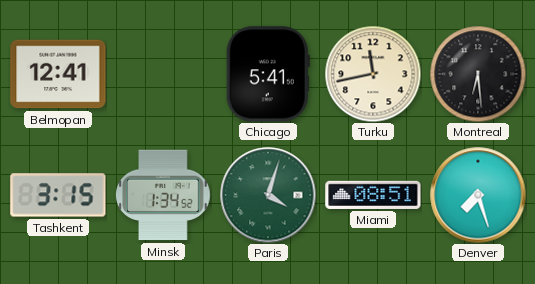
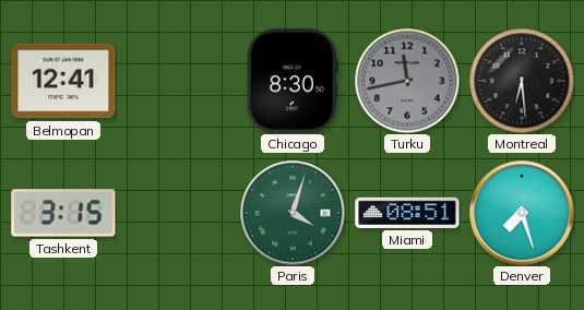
Chicago: 5:41 -> 8:30 (293, 81)
Turku dial: cream -> grey (407, 81)
Minsk: 1:34 -> none (163, 195)
